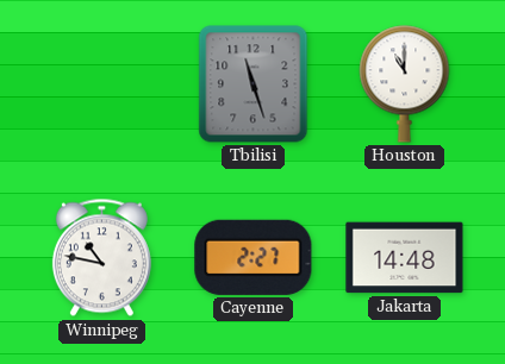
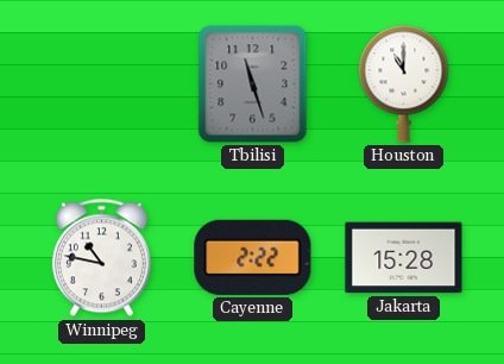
Cayenne: 2:27 -> 2:22 (253, 257)
Jakarta: 14:48 -> 15:28 (404, 258)
